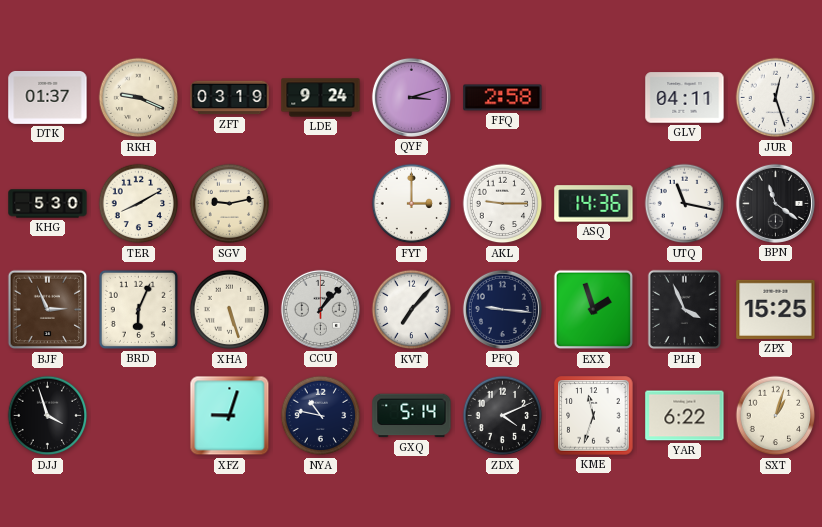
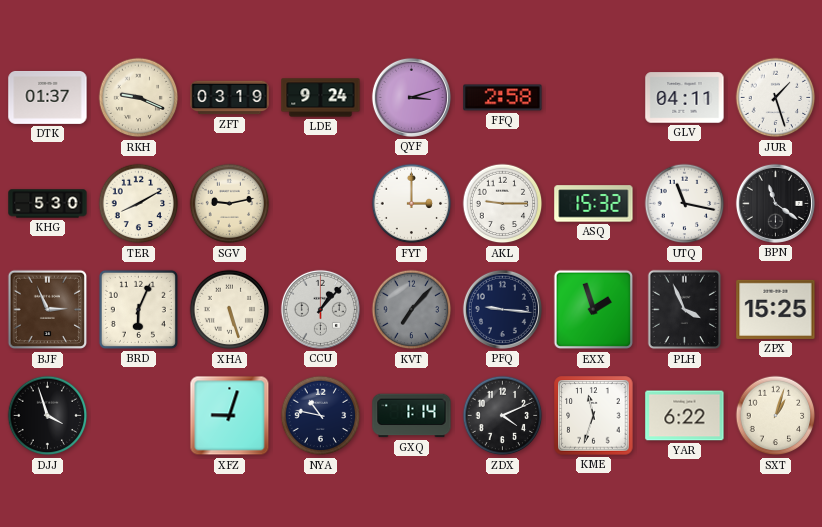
JUR: 12:27 -> 1:27 (776, 98)
ASQ: 14:36 -> 15:32 (594, 204)
KVT dial: white -> grey (412, 310)
GXQ: 5:14 -> 1:14 (412, 416)
